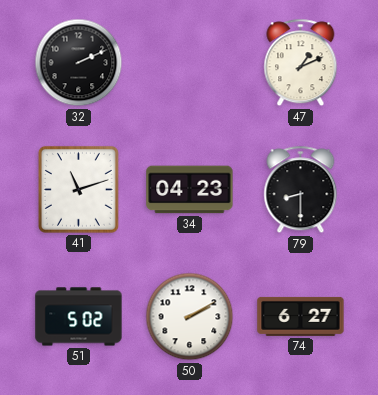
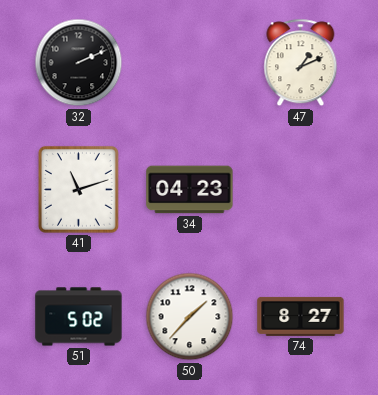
79: 8:30 -> none (301, 190)
50: 2:10 -> 1:37 (190, 317)
74: 6:27 -> 8:27 (301, 316)
